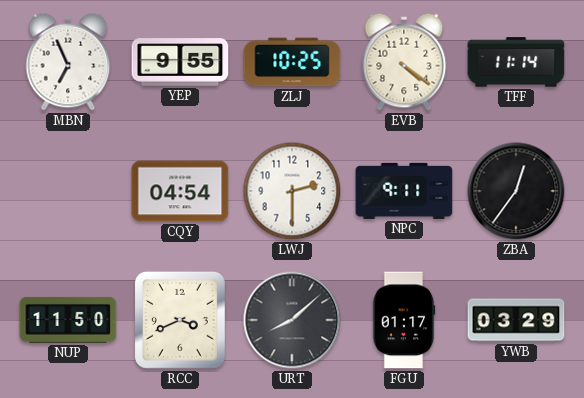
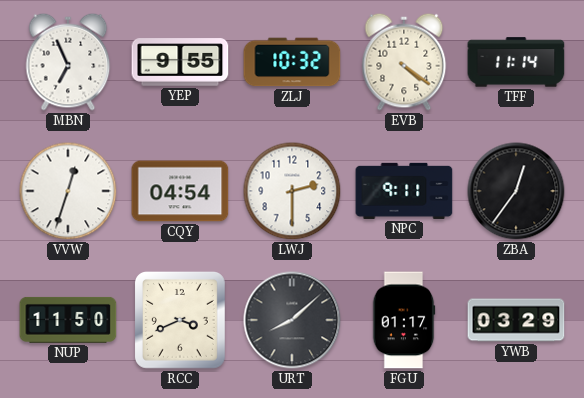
ZLJ: 10:25 -> 10:32 (292, 62)
VVW: none -> 12:33 (68, 191)
